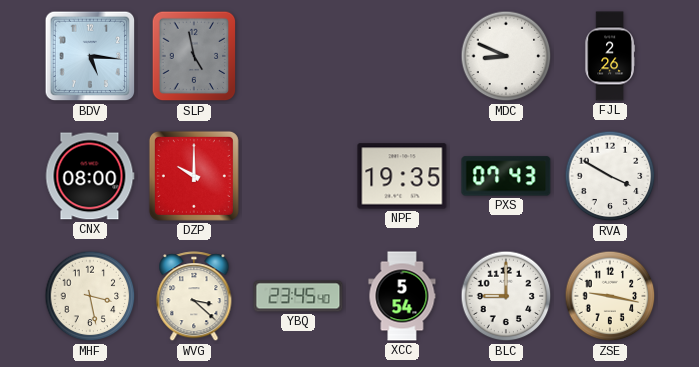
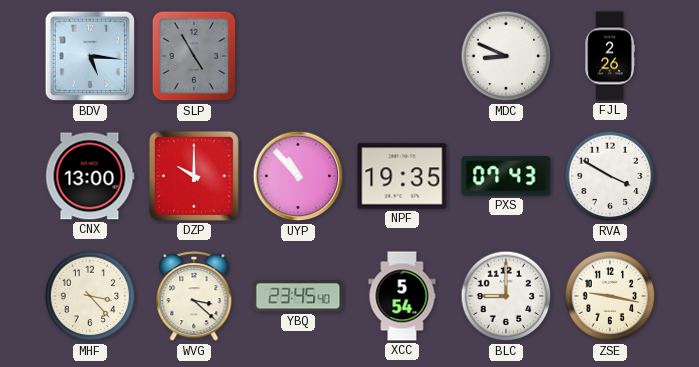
SLP: 4:58 -> 4:55 (194, 56)
CNX: 08:00 -> 13:00 (90, 176)
UYP: none -> 10:53 (298, 176)
MHF: 3:28 -> 3:23 (90, 296)
